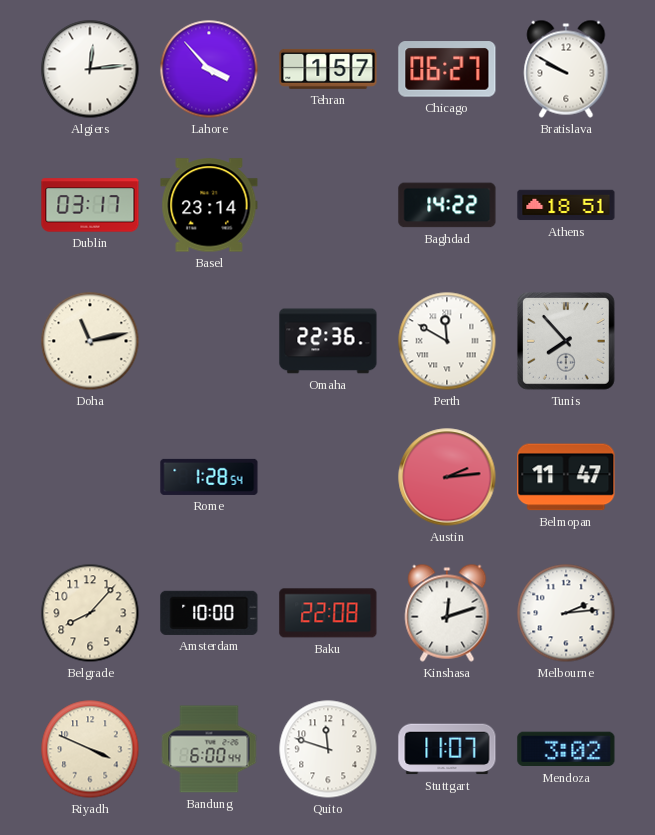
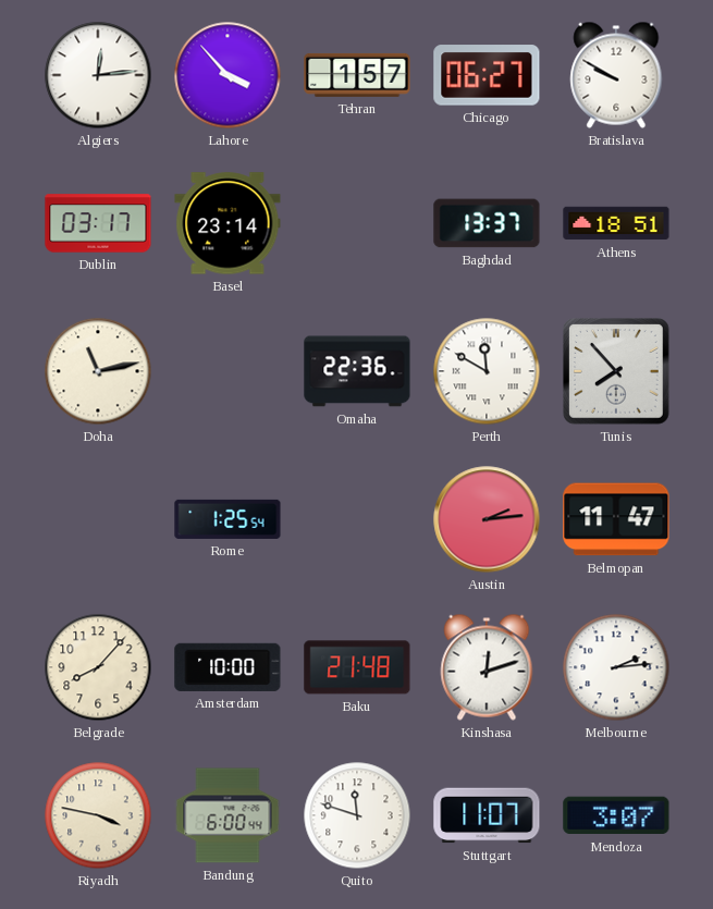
Baghdad: 14:22 -> 13:37 (487, 223)
Rome: 1:28 -> 1:25 (228, 519)
Baku: 22:08 -> 21:48 (357, 667)
Riyadh: 3:49 -> 3:47 (98, 815)
Mendoza: 3:02 -> 3:07 (616, 815)
